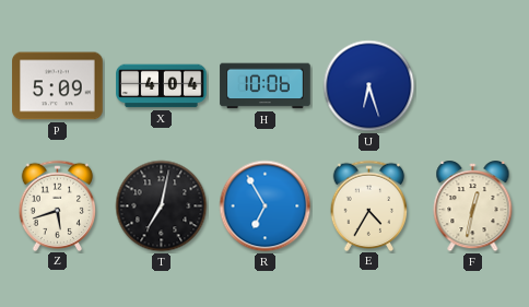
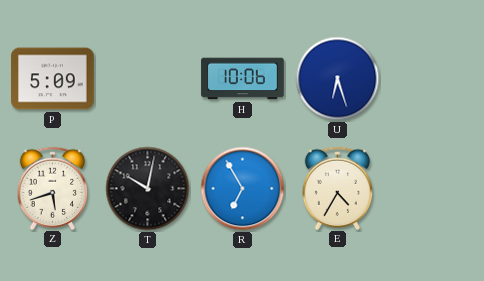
X: 4:04 -> none (162, 86)
T: 7:02 -> 10:02 (148, 189)
F: 12:32 -> none (473, 208)
